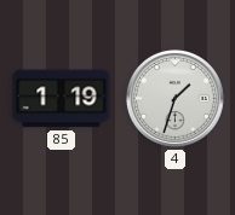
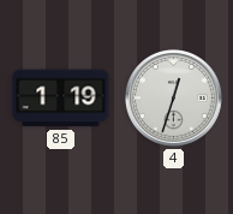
4: 1:33 -> 12:33 (173, 97)
